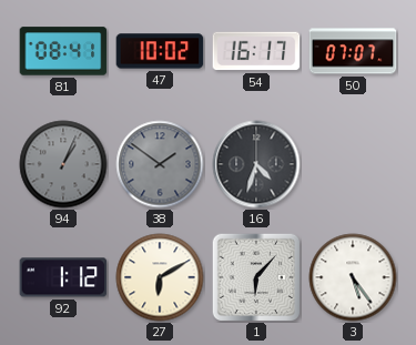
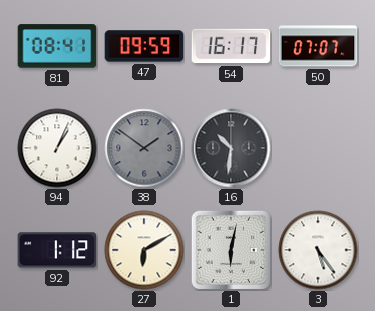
47: 10:02 -> 09:59 (144, 46)
94 dial: grey -> white (57, 148)
16: 4:33 -> 10:31 (231, 148)
1: 6:07 -> 6:02 (230, 249)
